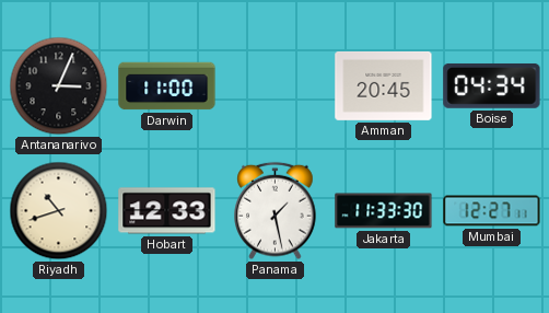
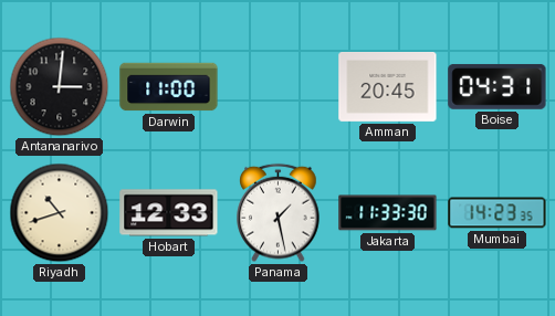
Antananarivo: 3:04 -> 3:01 (60, 87)
Boise: 04:34 -> 04:31 (498, 86)
Mumbai: 12:27 -> 14:23 (498, 213)
